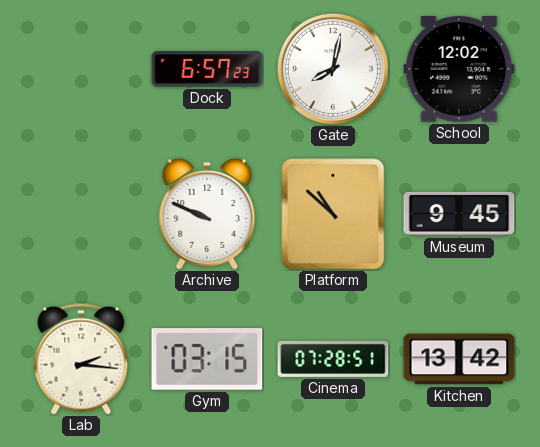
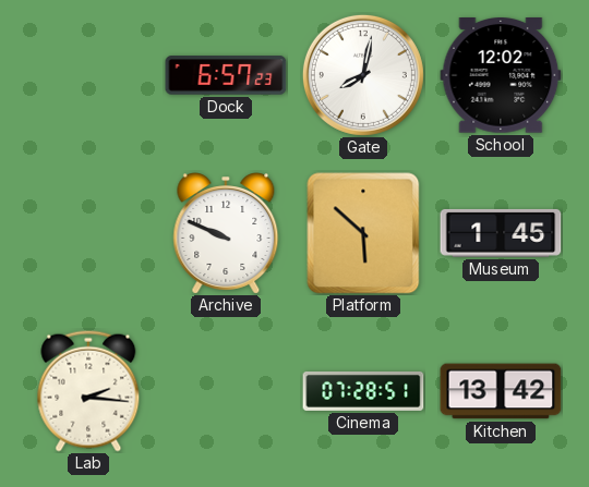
Platform: 10:52 -> 5:52 (363, 233)
Museum: 9:45 -> 1:45 (501, 233)
Gym: 03:15 -> none (207, 359)
